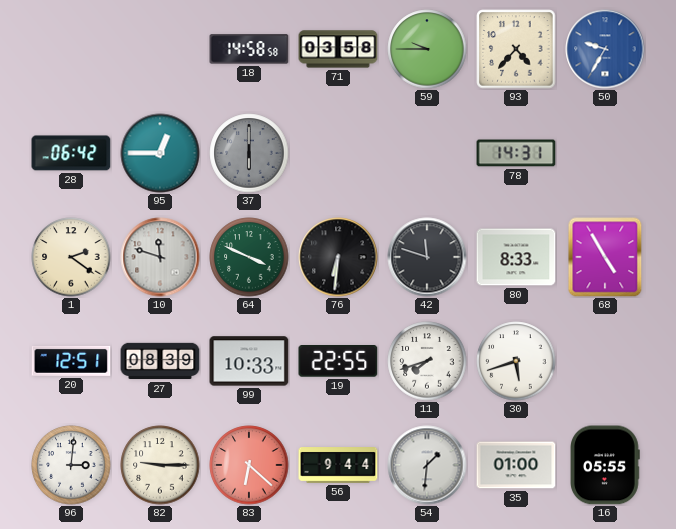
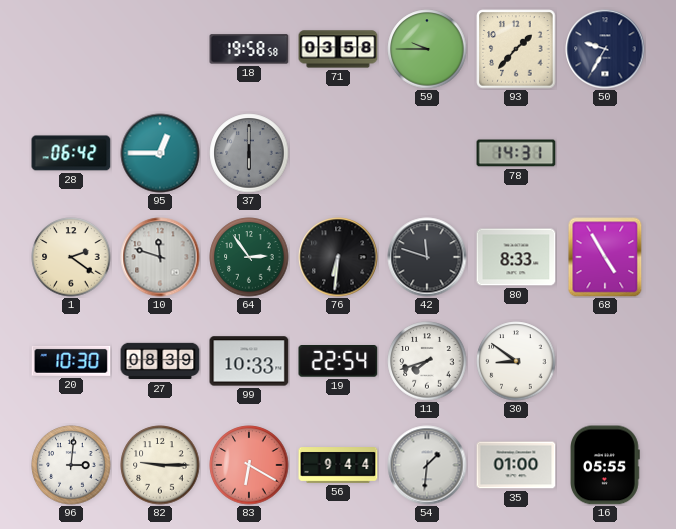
18: 14:58 -> 19:58 (249, 49)
93: 4:37 -> 1:37 (516, 49)
50 dial: blue -> navy (605, 49)
64: 3:49 -> 2:54 (249, 257)
20: 12:51 -> 10:30 (71, 361)
19: 22:55 -> 22:54 (338, 361)
30: 5:42 -> 8:51 (516, 361)
83: 6:22 -> 6:20 (249, 465)
